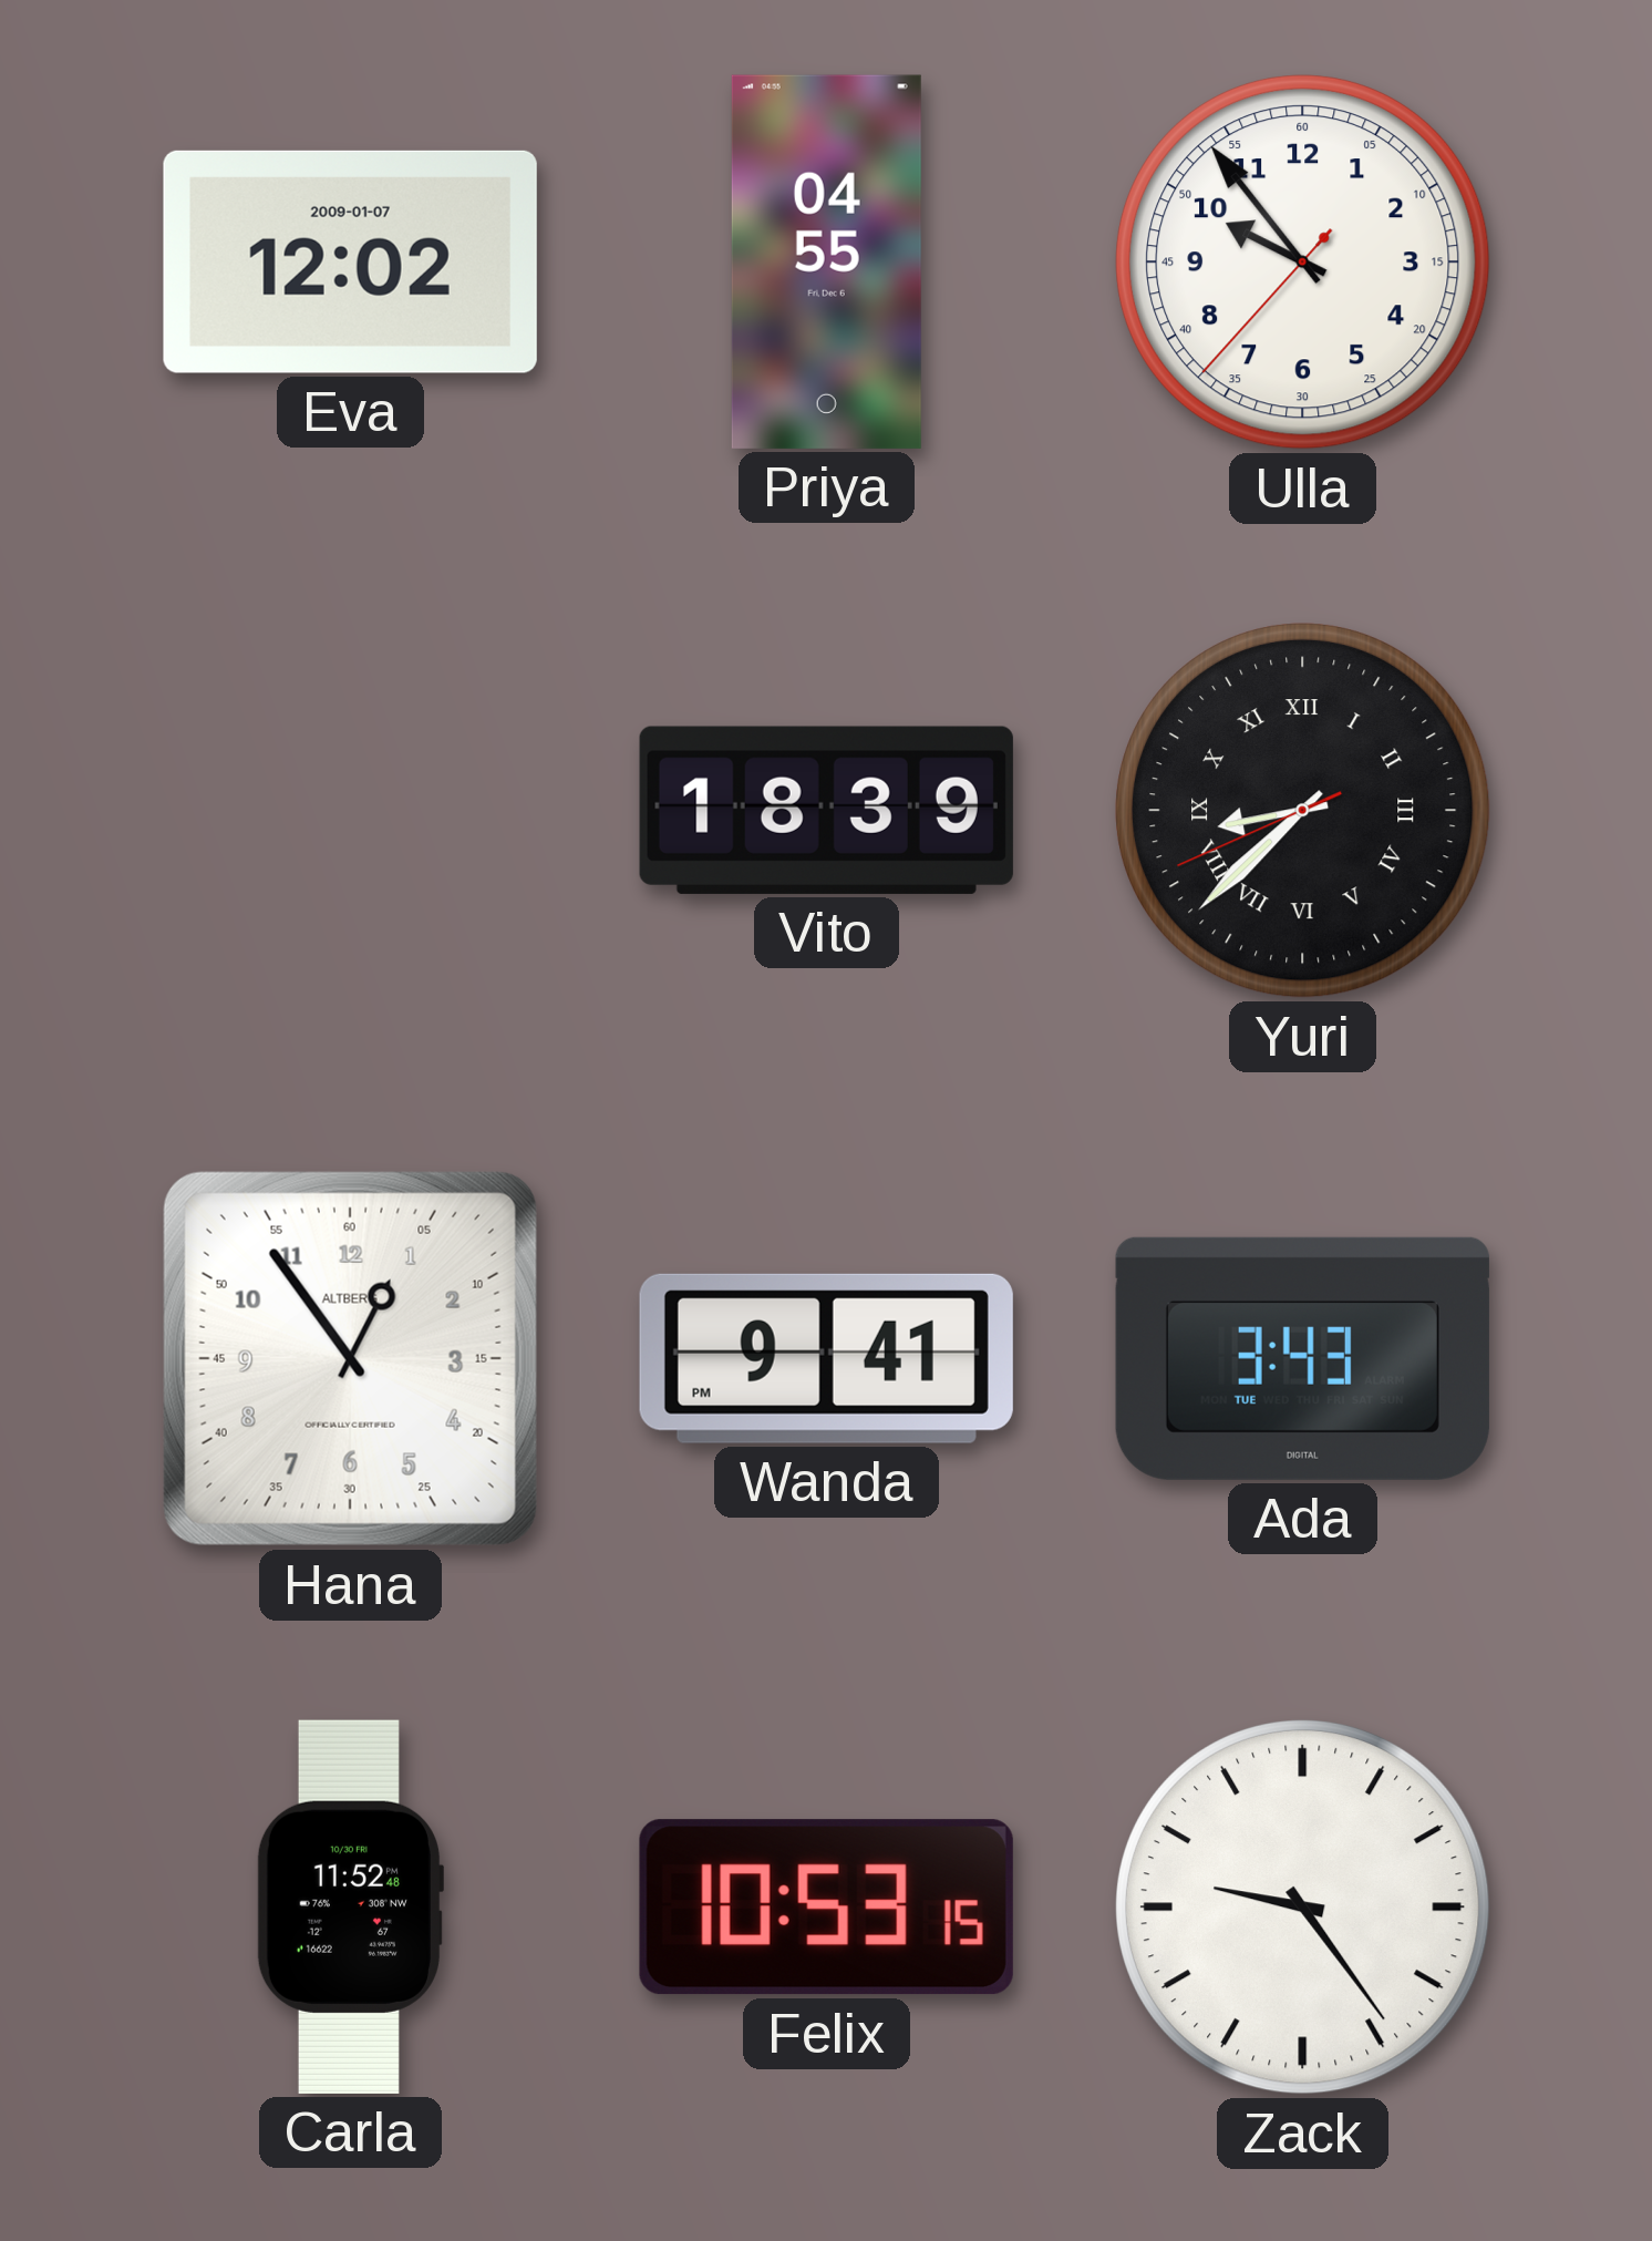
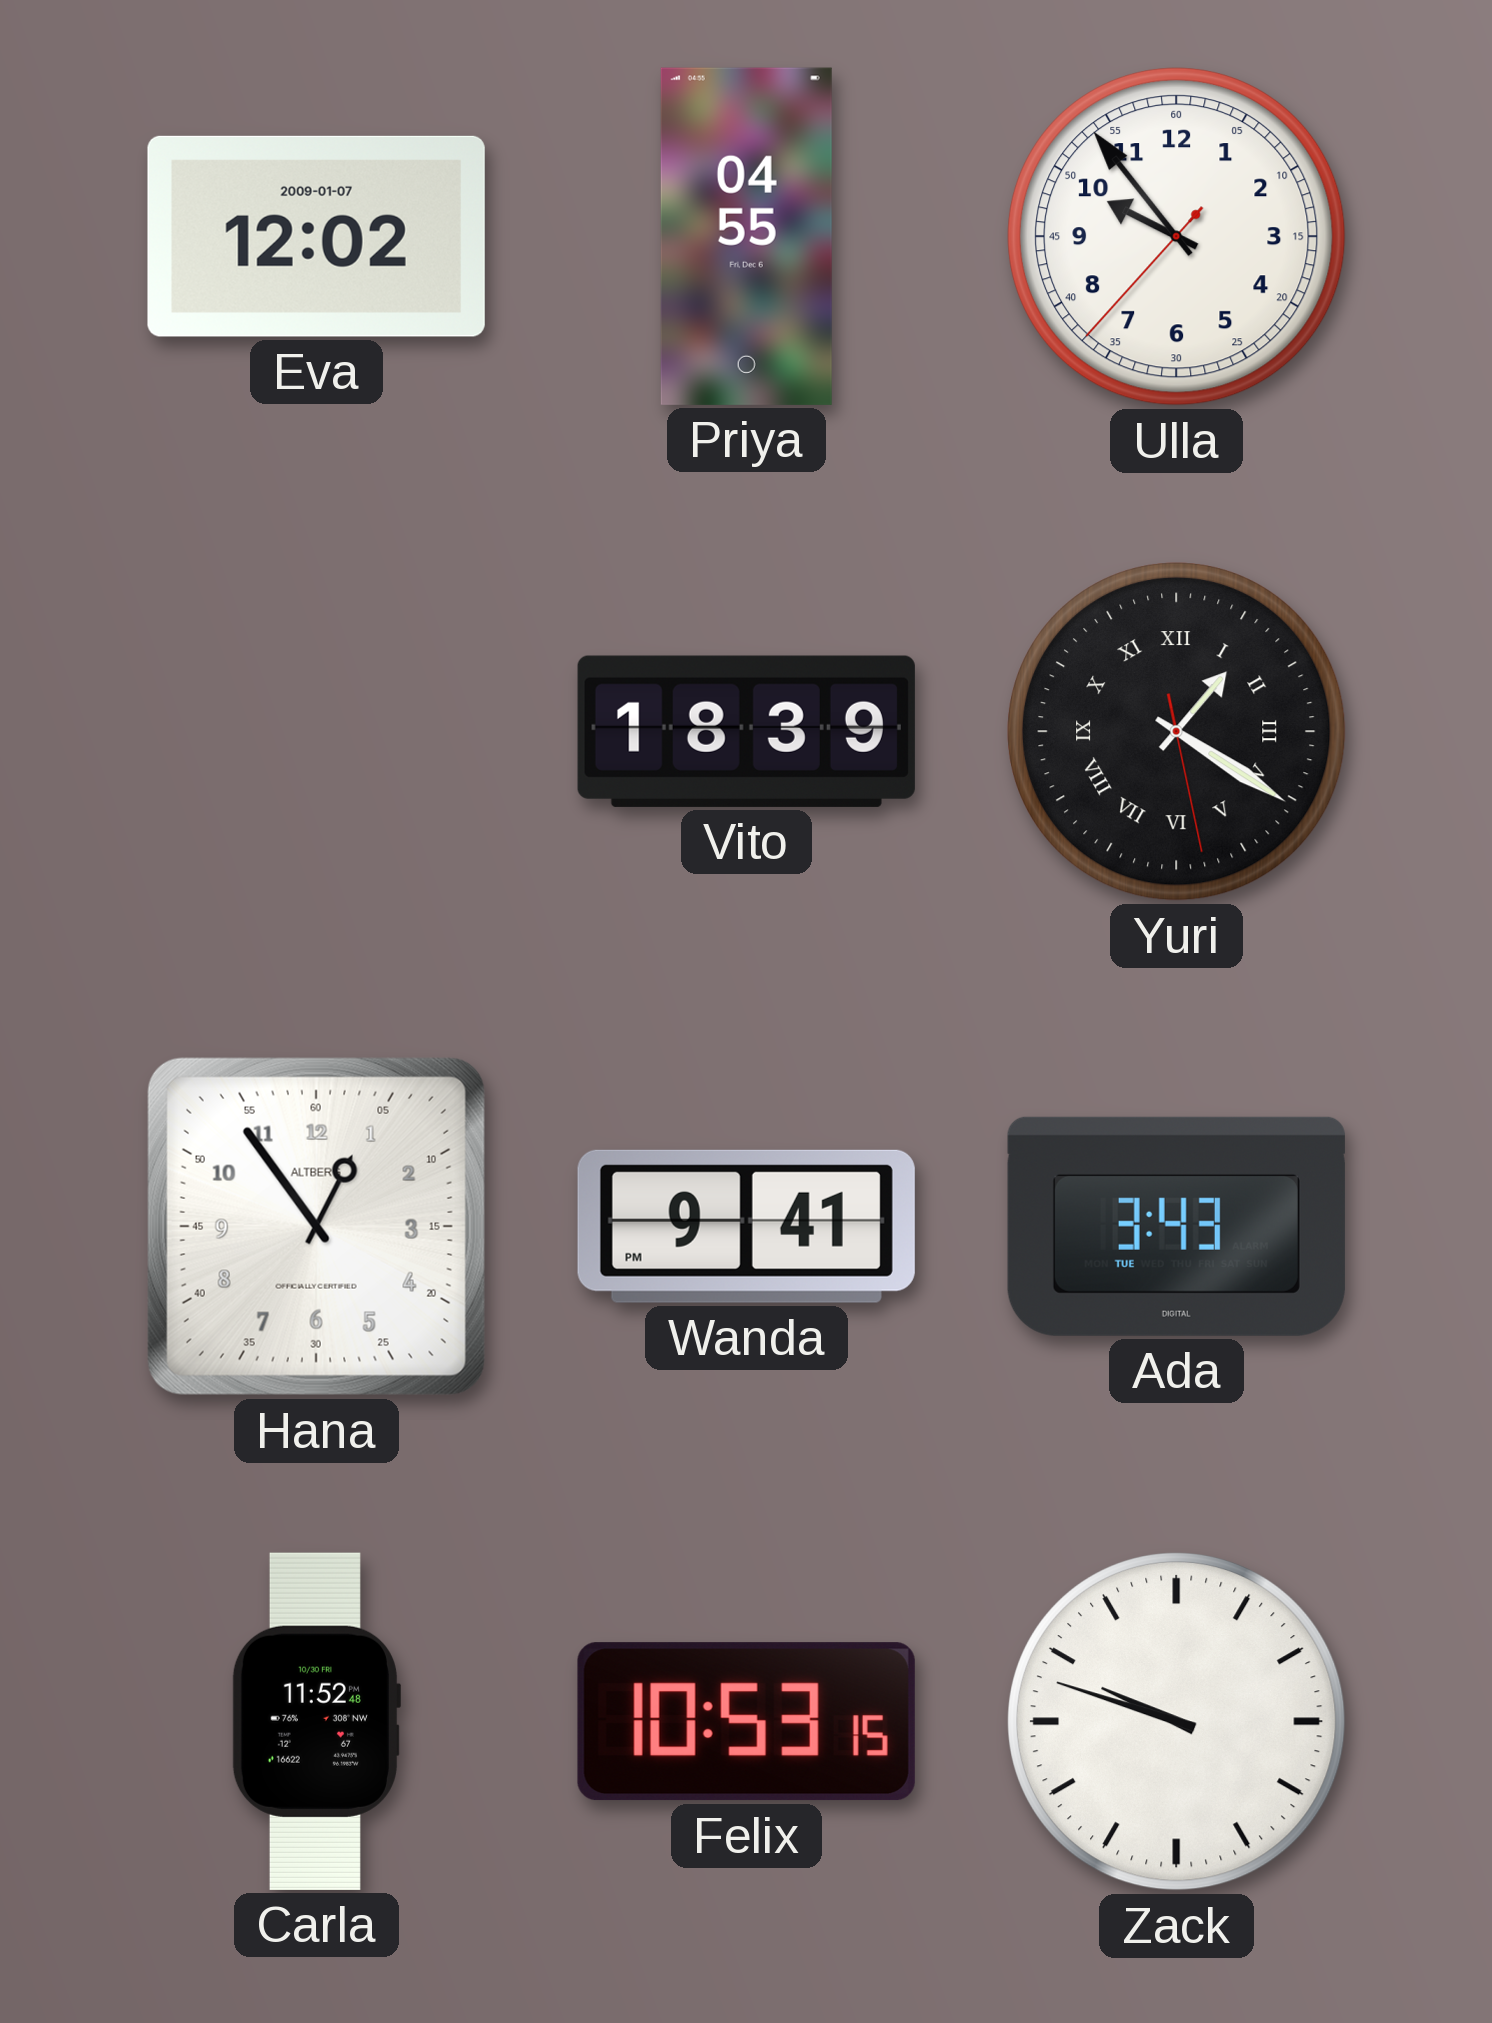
Yuri: 8:37 -> 1:20 (1177, 732)
Zack: 9:24 -> 9:48 (1177, 1722)
